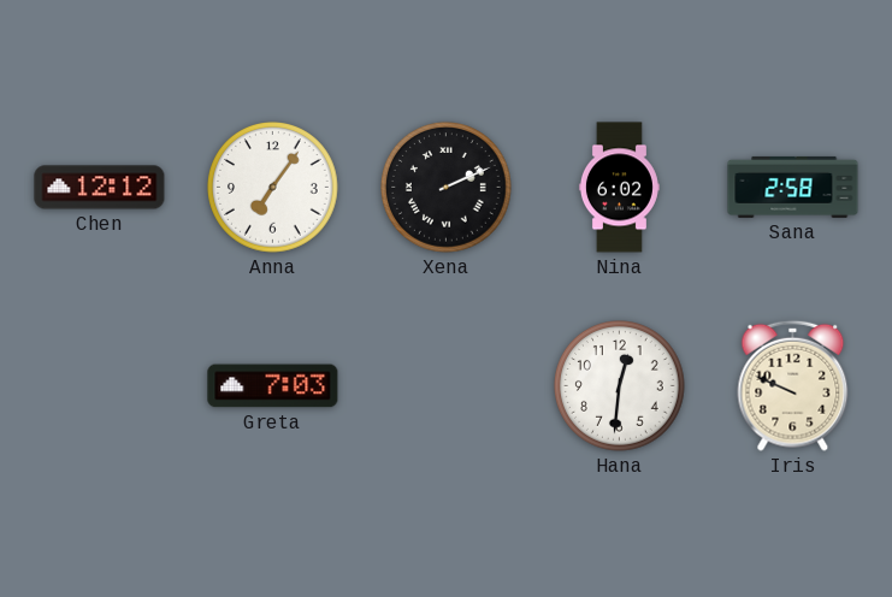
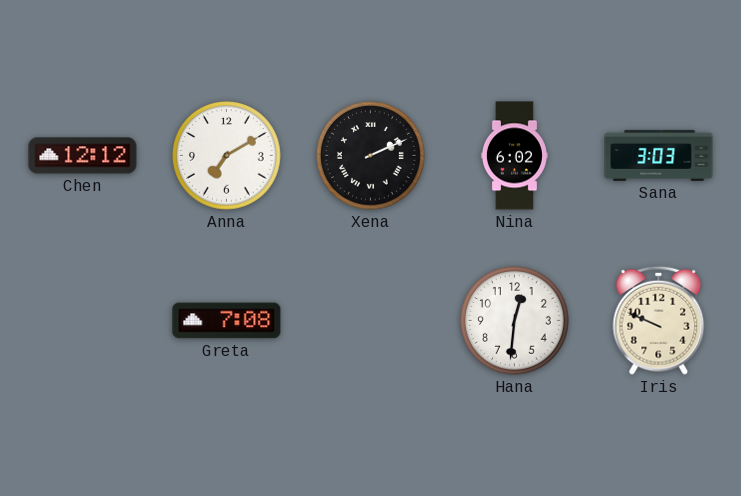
Anna: 7:06 -> 7:10 (227, 156)
Sana: 2:58 -> 3:03 (659, 155)
Greta: 7:03 -> 7:08 (227, 321)
